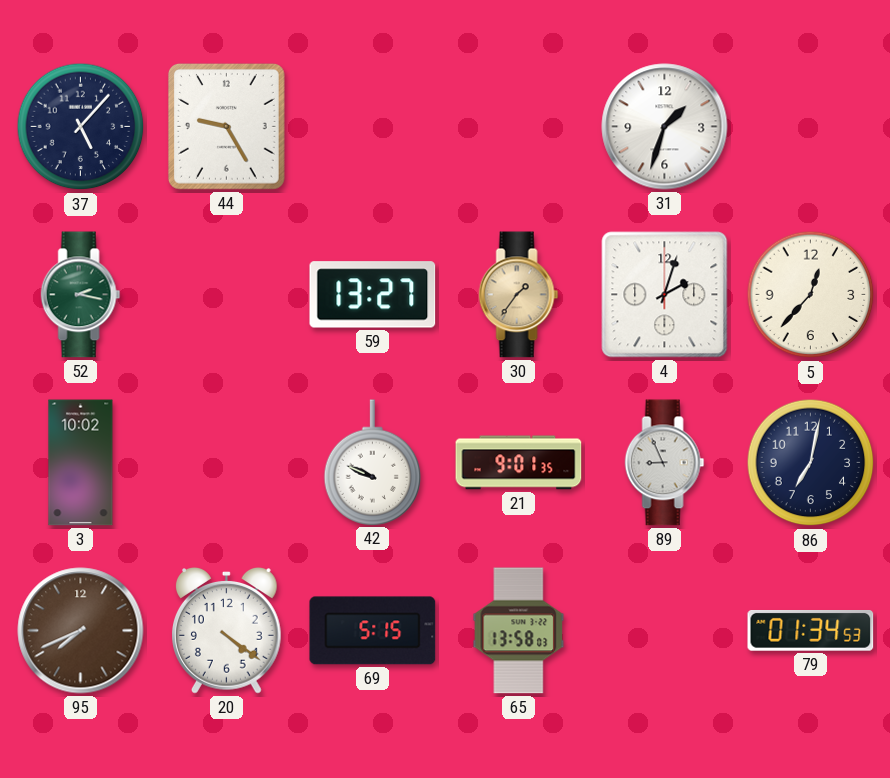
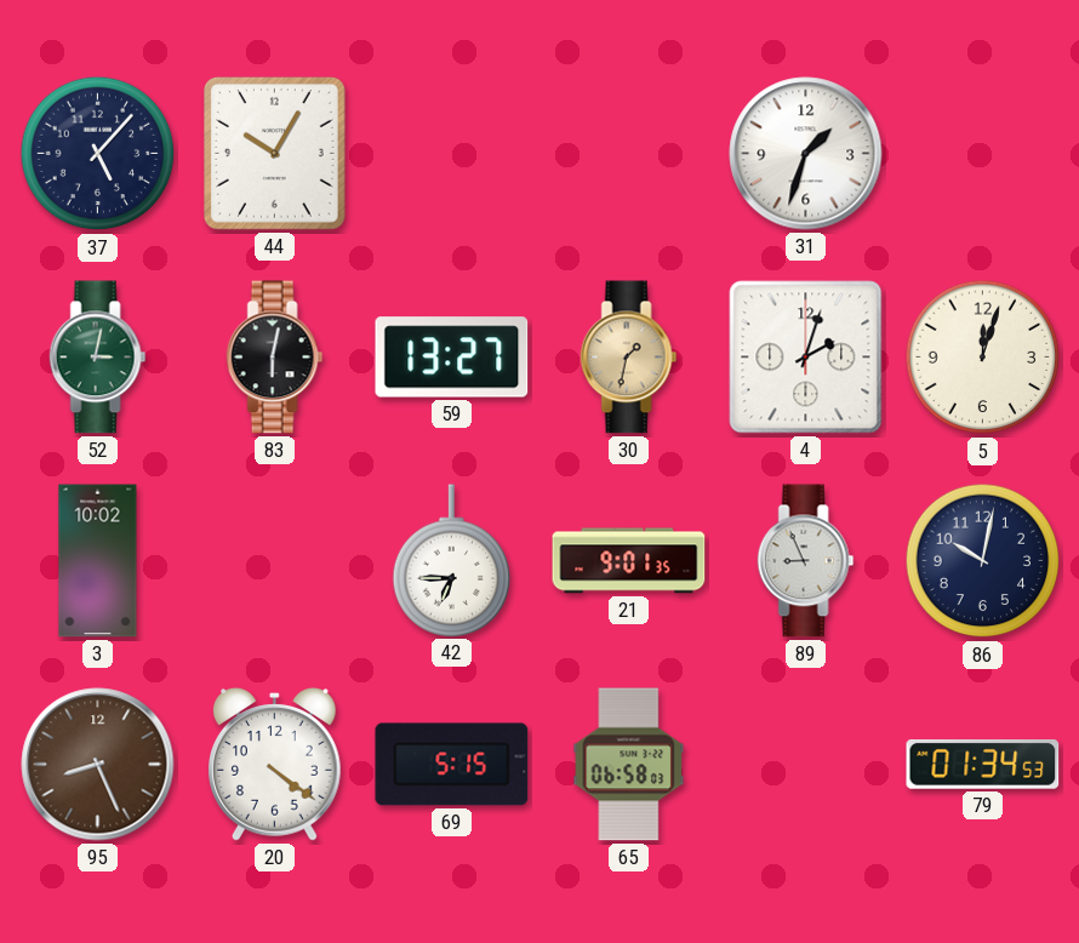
44: 9:25 -> 10:05 (274, 154)
52: 2:17 -> 3:02 (98, 358)
83: none -> 6:02 (275, 358)
30: 1:36 -> 1:32 (629, 358)
5: 12:37 -> 12:03 (983, 358)
42: 9:49 -> 6:45 (452, 560)
86: 7:02 -> 10:02 (983, 561)
95: 7:41 -> 8:26 (98, 765)
65: 13:58 -> 06:58 (629, 765)
